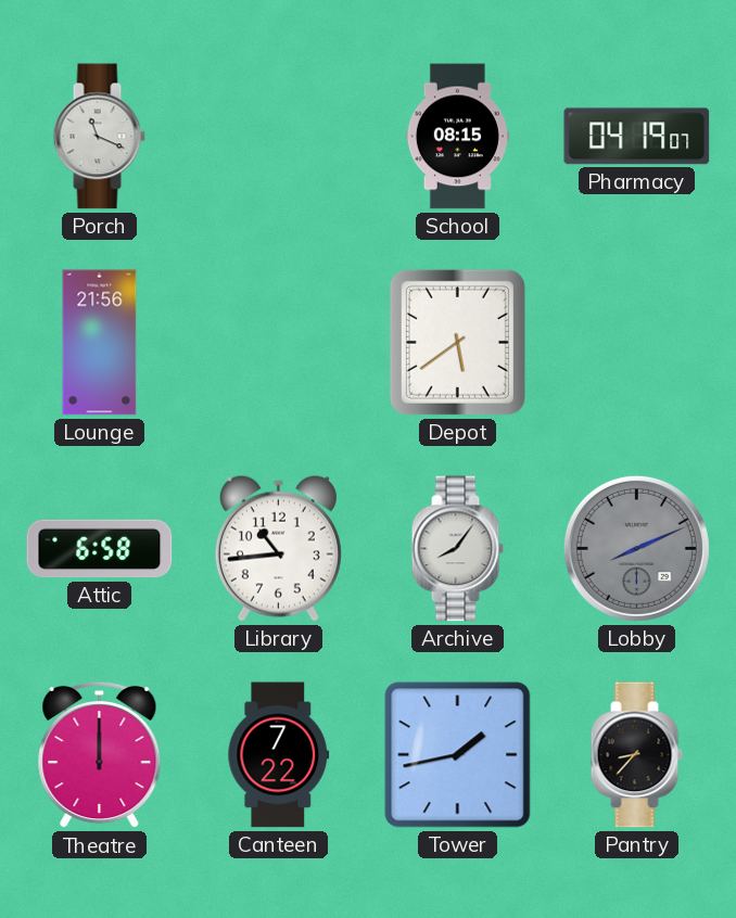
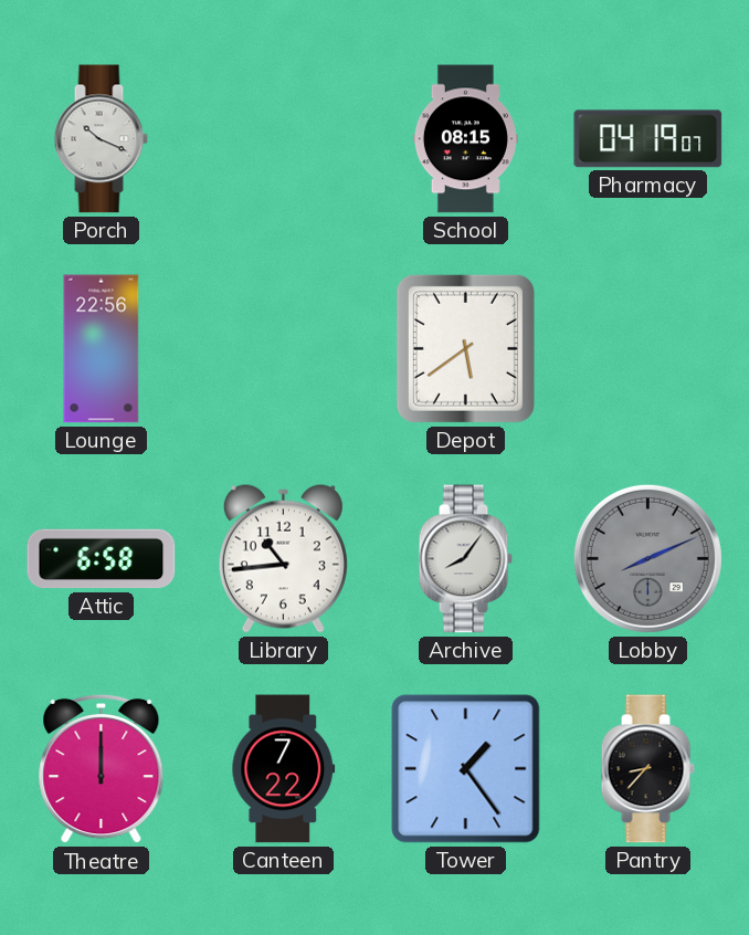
Porch: 11:19 -> 10:19 (101, 139)
Lounge: 21:56 -> 22:56 (102, 349)
Tower: 1:43 -> 1:24 (466, 769)
